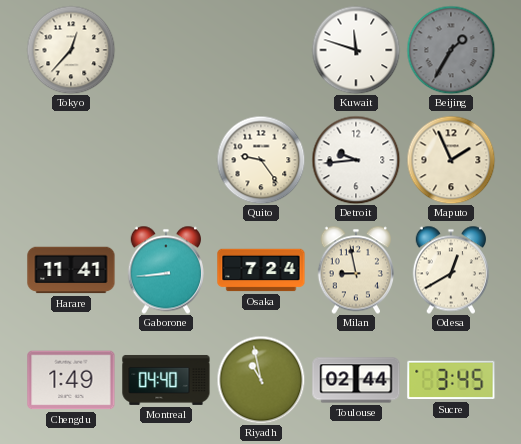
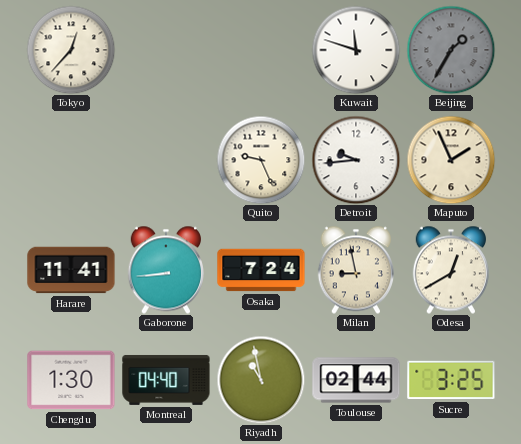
Quito: 9:24 -> 9:26 (261, 160)
Chengdu: 1:49 -> 1:30 (71, 380)
Sucre: 3:45 -> 3:25 (451, 380)
